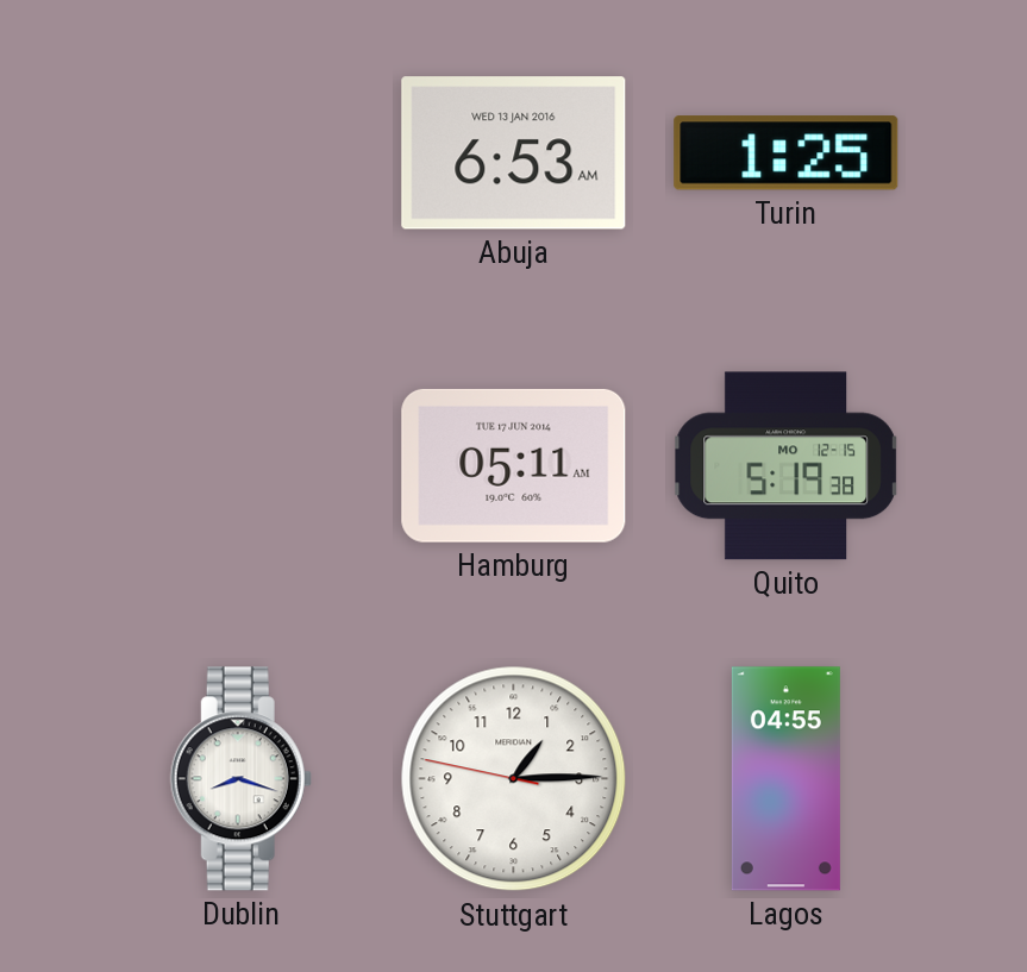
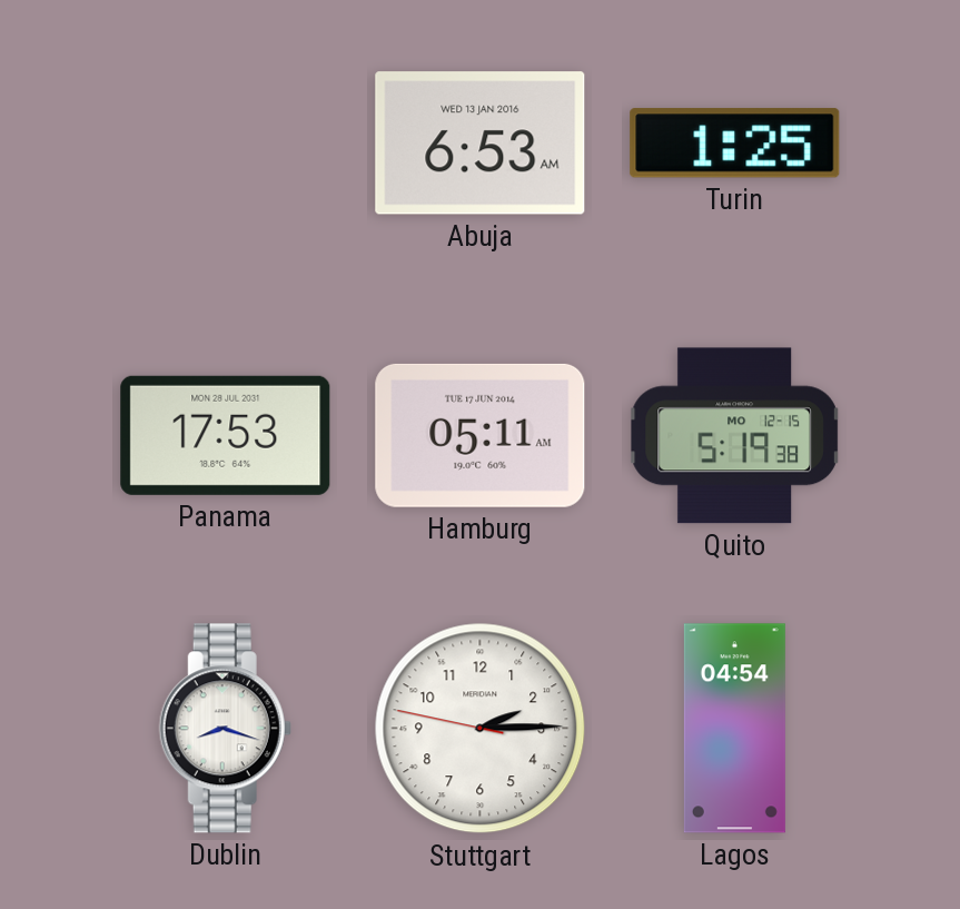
Panama: none -> 17:53 (226, 435)
Stuttgart: 1:14 -> 2:14 (481, 729)
Lagos: 04:55 -> 04:54 (734, 729)
